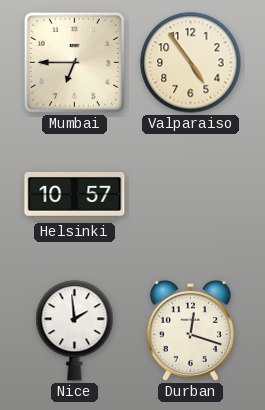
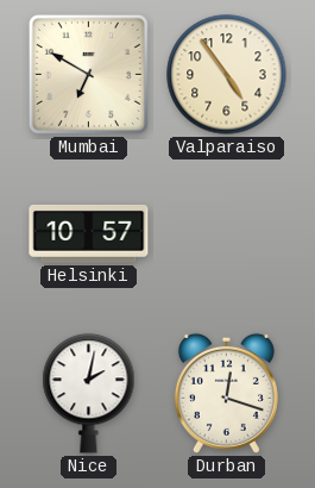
Mumbai: 6:45 -> 6:50 (88, 74)
Nice: 1:59 -> 2:02 (89, 394)
